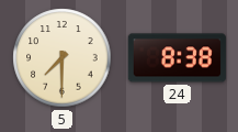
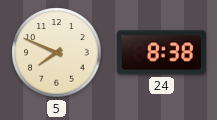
5: 7:30 -> 7:49 (57, 53)
